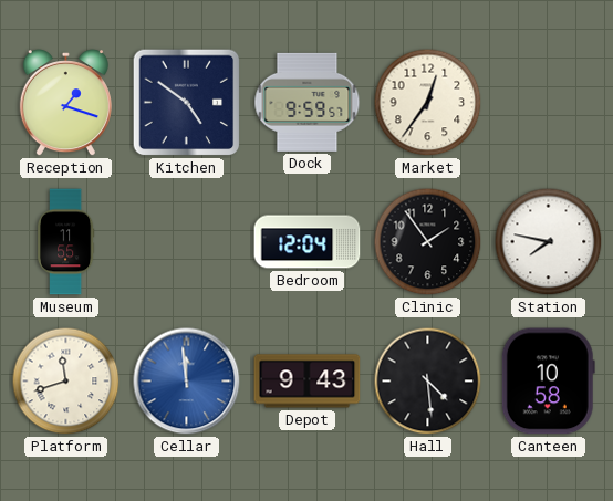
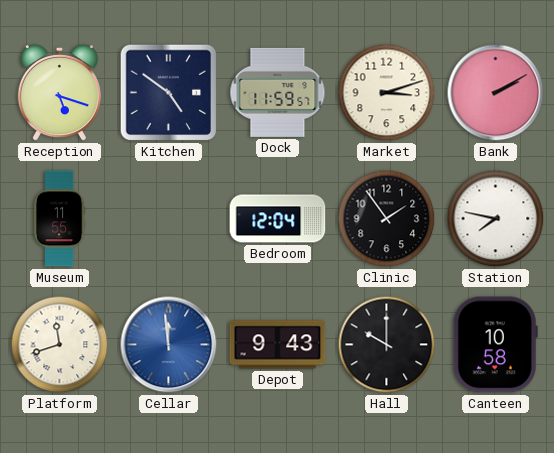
Reception: 1:18 -> 5:18 (59, 93)
Dock: 9:59 -> 11:59 (278, 92)
Market: 12:36 -> 3:12 (387, 93)
Bank: none -> 2:10 (496, 93)
Hall: 4:29 -> 10:00 (387, 345)
